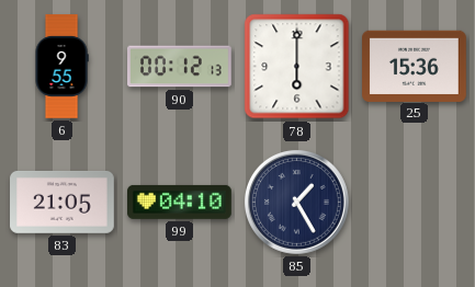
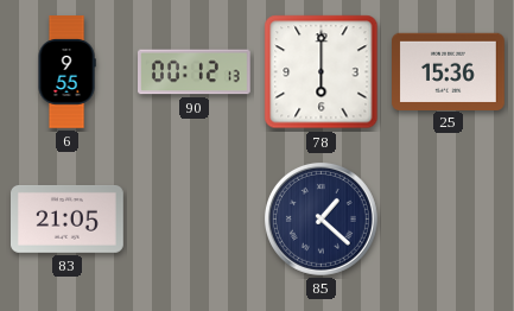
99: 04:10 -> none (180, 202)
85: 1:25 -> 1:22 (321, 218)
